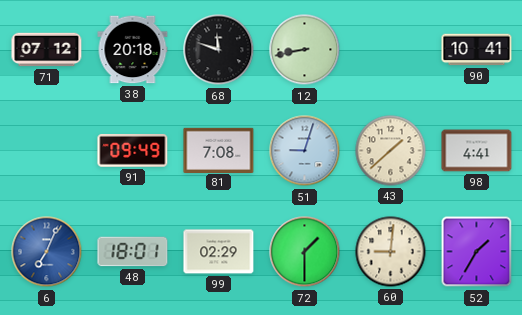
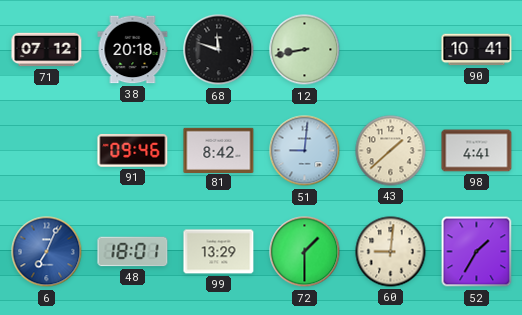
91: 09:49 -> 09:46 (133, 150)
81: 7:08 -> 8:42 (219, 150)
51: 9:03 -> 9:01 (305, 151)
99: 02:29 -> 13:29 (219, 252)
